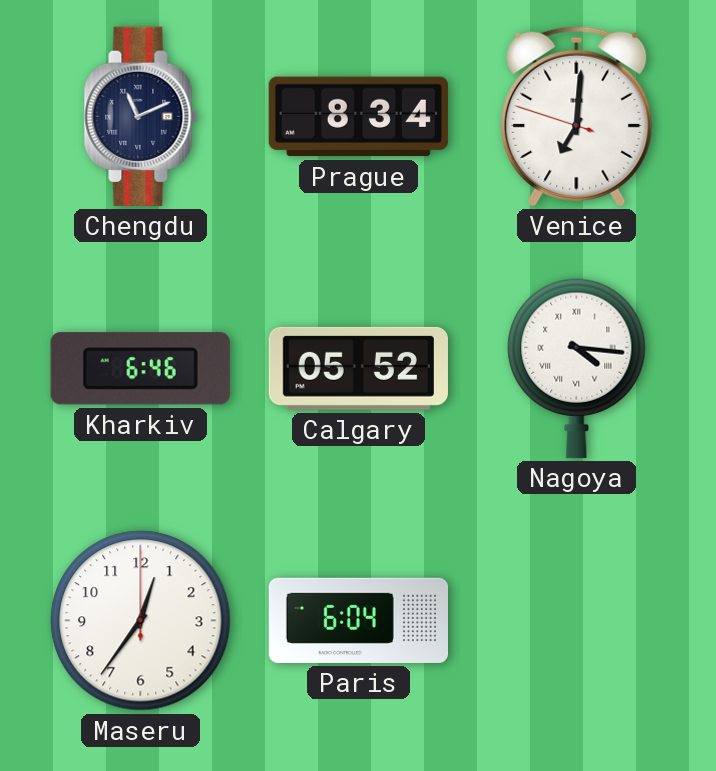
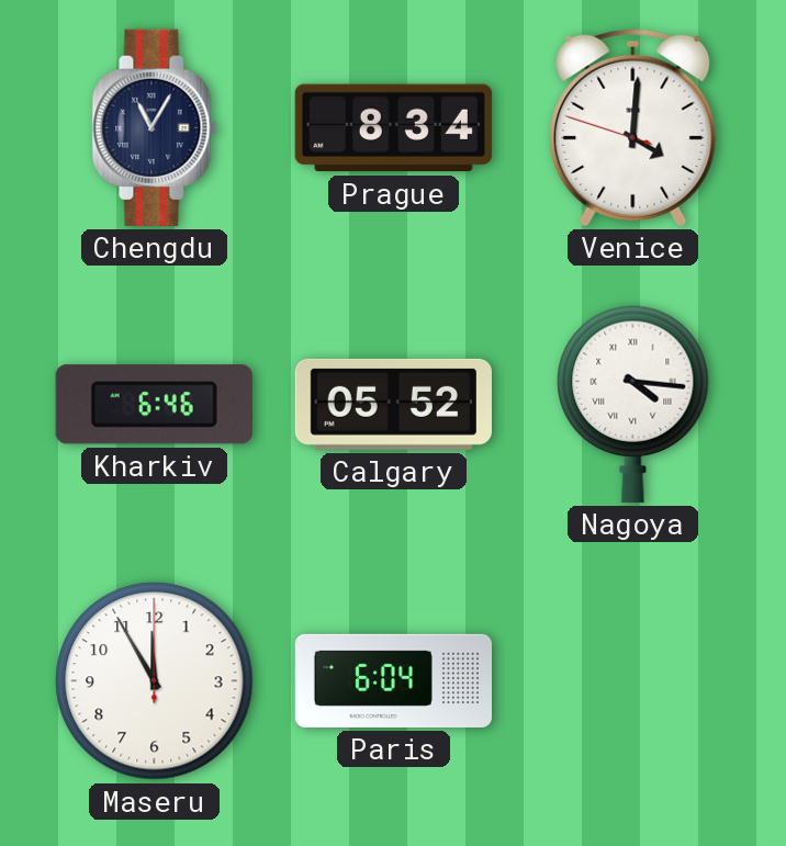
Chengdu: 11:11 -> 11:05 (155, 127)
Venice: 7:00 -> 4:00 (633, 127)
Maseru: 12:36 -> 11:55 (155, 681)
